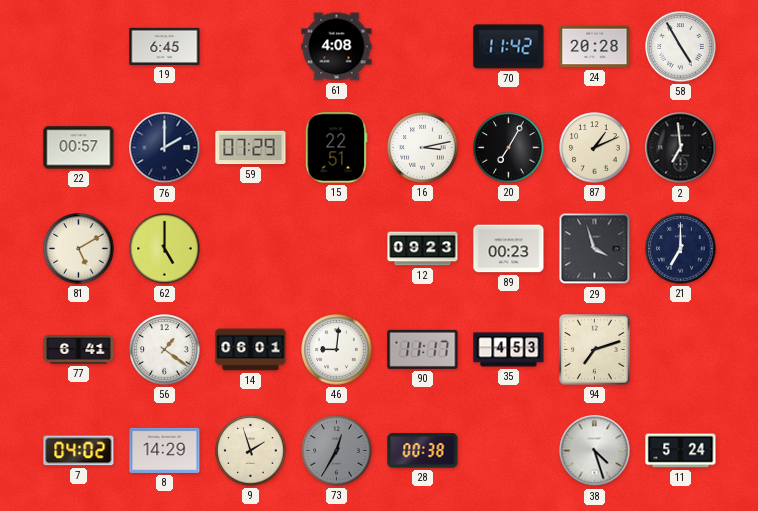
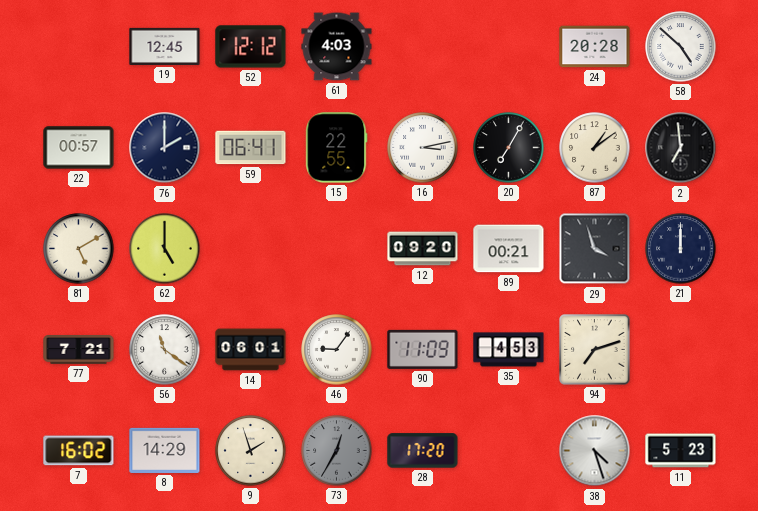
19: 6:45 -> 12:45 (165, 46)
52: none -> 12:12 (251, 47)
61: 4:08 -> 4:03 (337, 47)
70: 11:42 -> none (509, 47)
58: 4:55 -> 4:52 (681, 47)
59: 07:29 -> 06:41 (251, 148)
15: 22:51 -> 22:55 (337, 148)
87: 1:11 -> 1:09 (595, 148)
12: 09:23 -> 09:20 (423, 249)
89: 00:23 -> 00:21 (509, 249)
21: 7:00 -> 12:00 (681, 249)
77: 6:41 -> 7:21 (79, 350)
56: 1:21 -> 11:21 (165, 350)
46: 9:01 -> 9:06 (337, 350)
90: 11:17 -> 11:09 (423, 349)
7: 04:02 -> 16:02 (79, 451)
28: 00:38 -> 17:20 (423, 451)
11: 5:24 -> 5:23 (681, 451)
